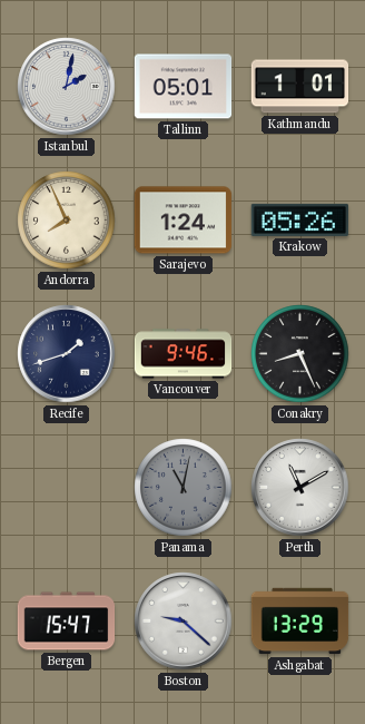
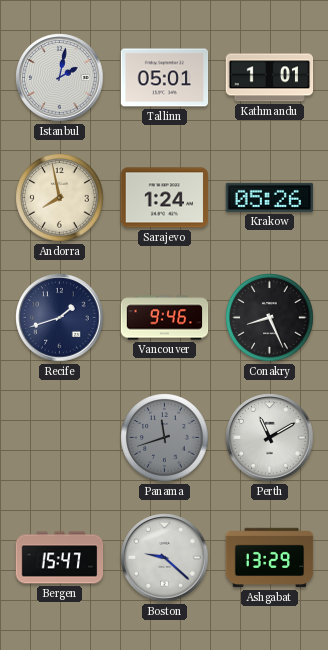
Andorra: 7:56 -> 7:58 (60, 198)
Panama: 11:02 -> 11:42 (165, 438)
